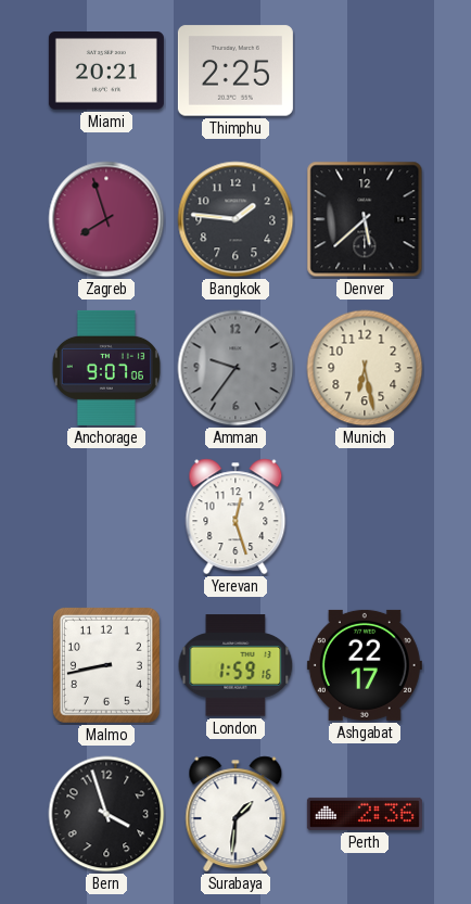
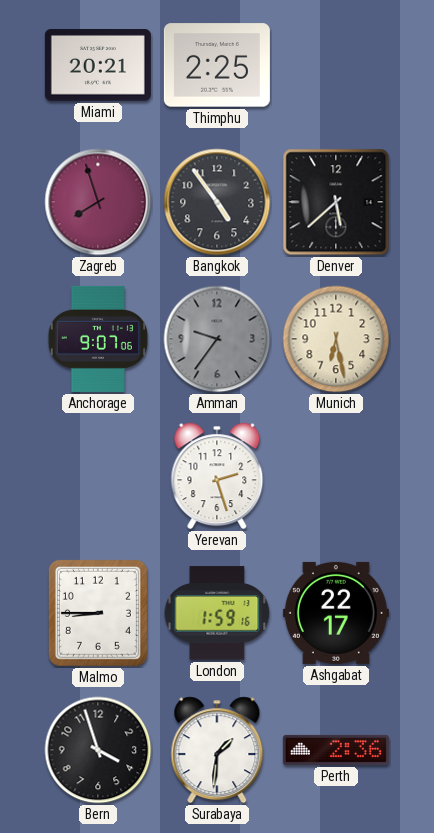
Bangkok: 1:46 -> 4:54 (217, 202)
Yerevan: 12:27 -> 2:27 (217, 476)
Malmo: 8:43 -> 8:45 (98, 613)
